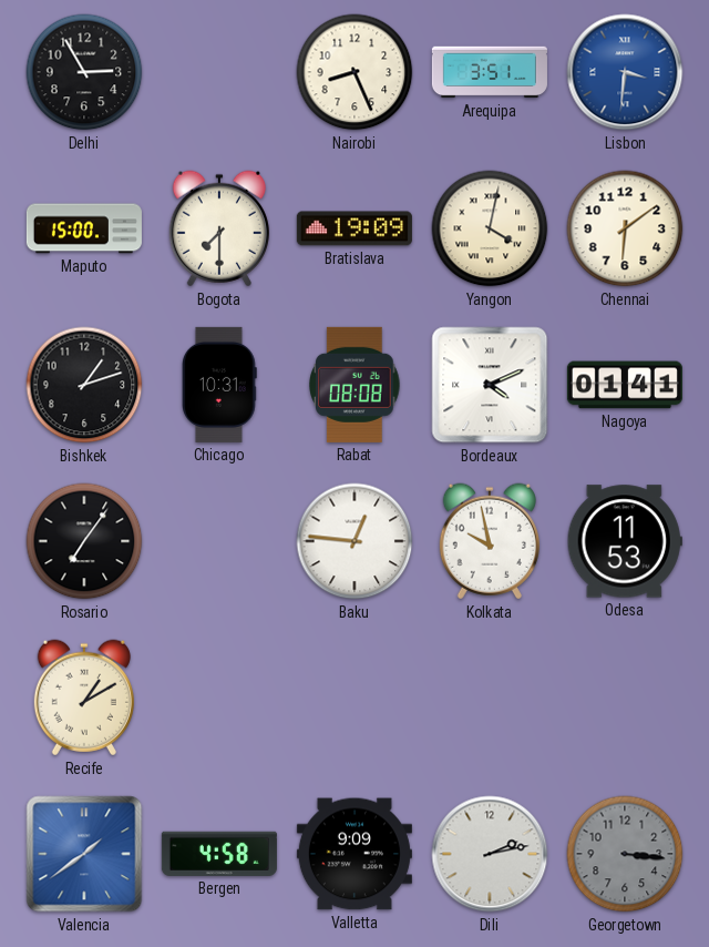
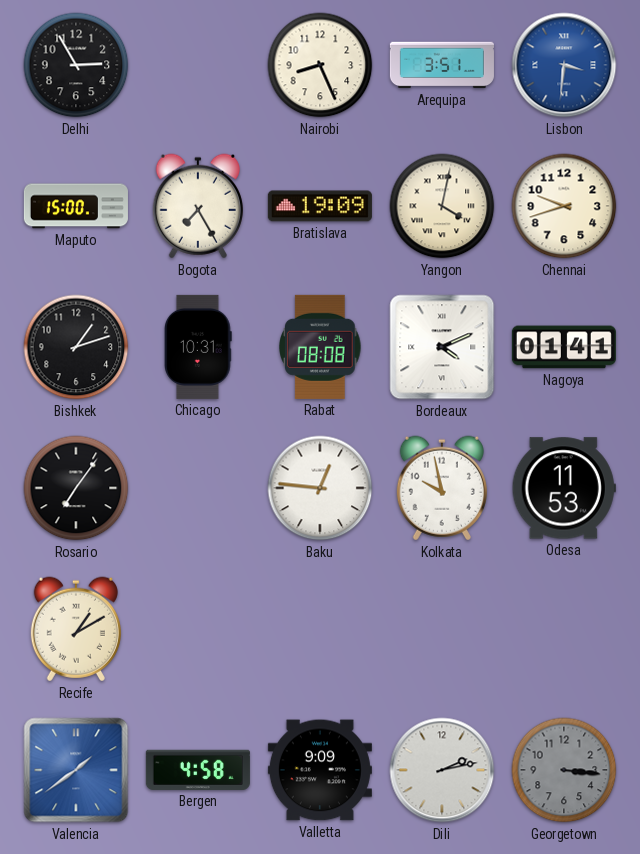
Bogota: 7:30 -> 7:25 (198, 206)
Chennai: 6:09 -> 9:42 (564, 206)
